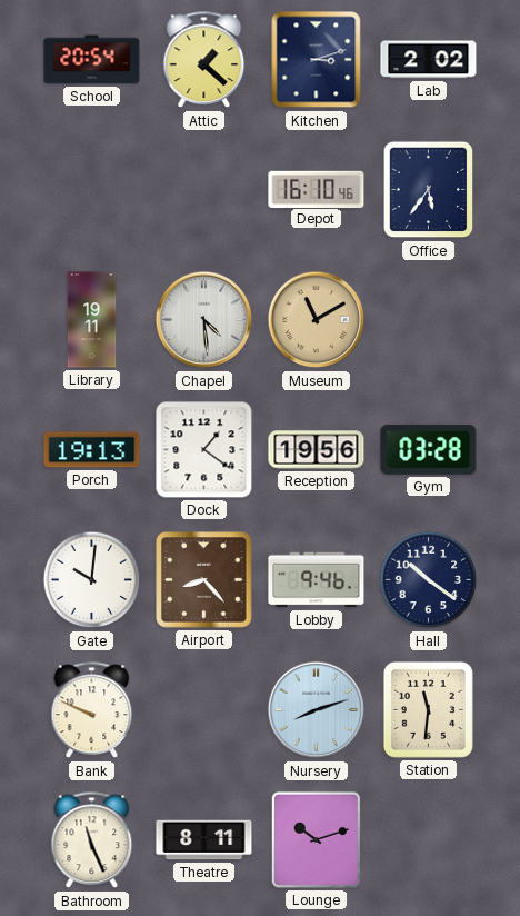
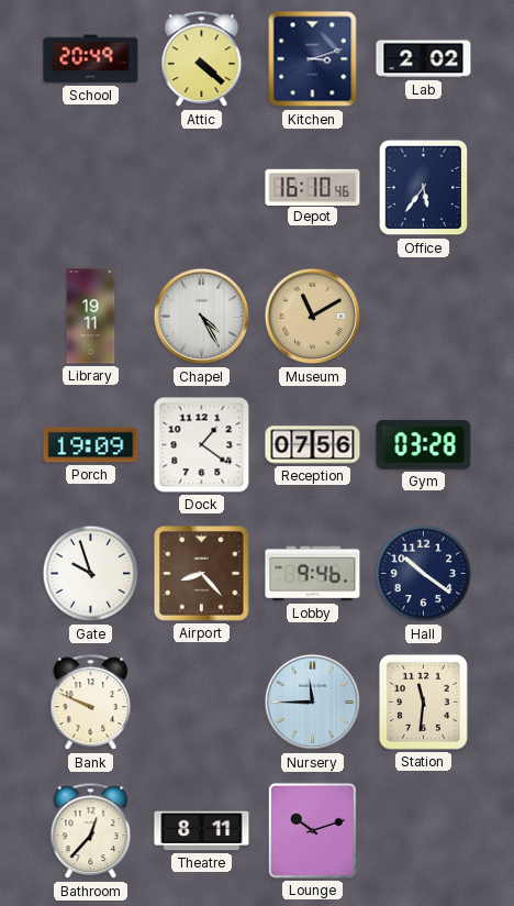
School: 20:54 -> 20:49 (91, 59)
Attic: 1:22 -> 4:22 (202, 59)
Chapel: 4:29 -> 4:25 (202, 317)
Porch: 19:13 -> 19:09 (91, 445)
Reception: 19:56 -> 07:56 (313, 445)
Gate: 10:01 -> 9:57 (91, 574)
Nursery: 8:12 -> 11:45 (313, 703)
Bathroom: 11:26 -> 12:37 (91, 831)
